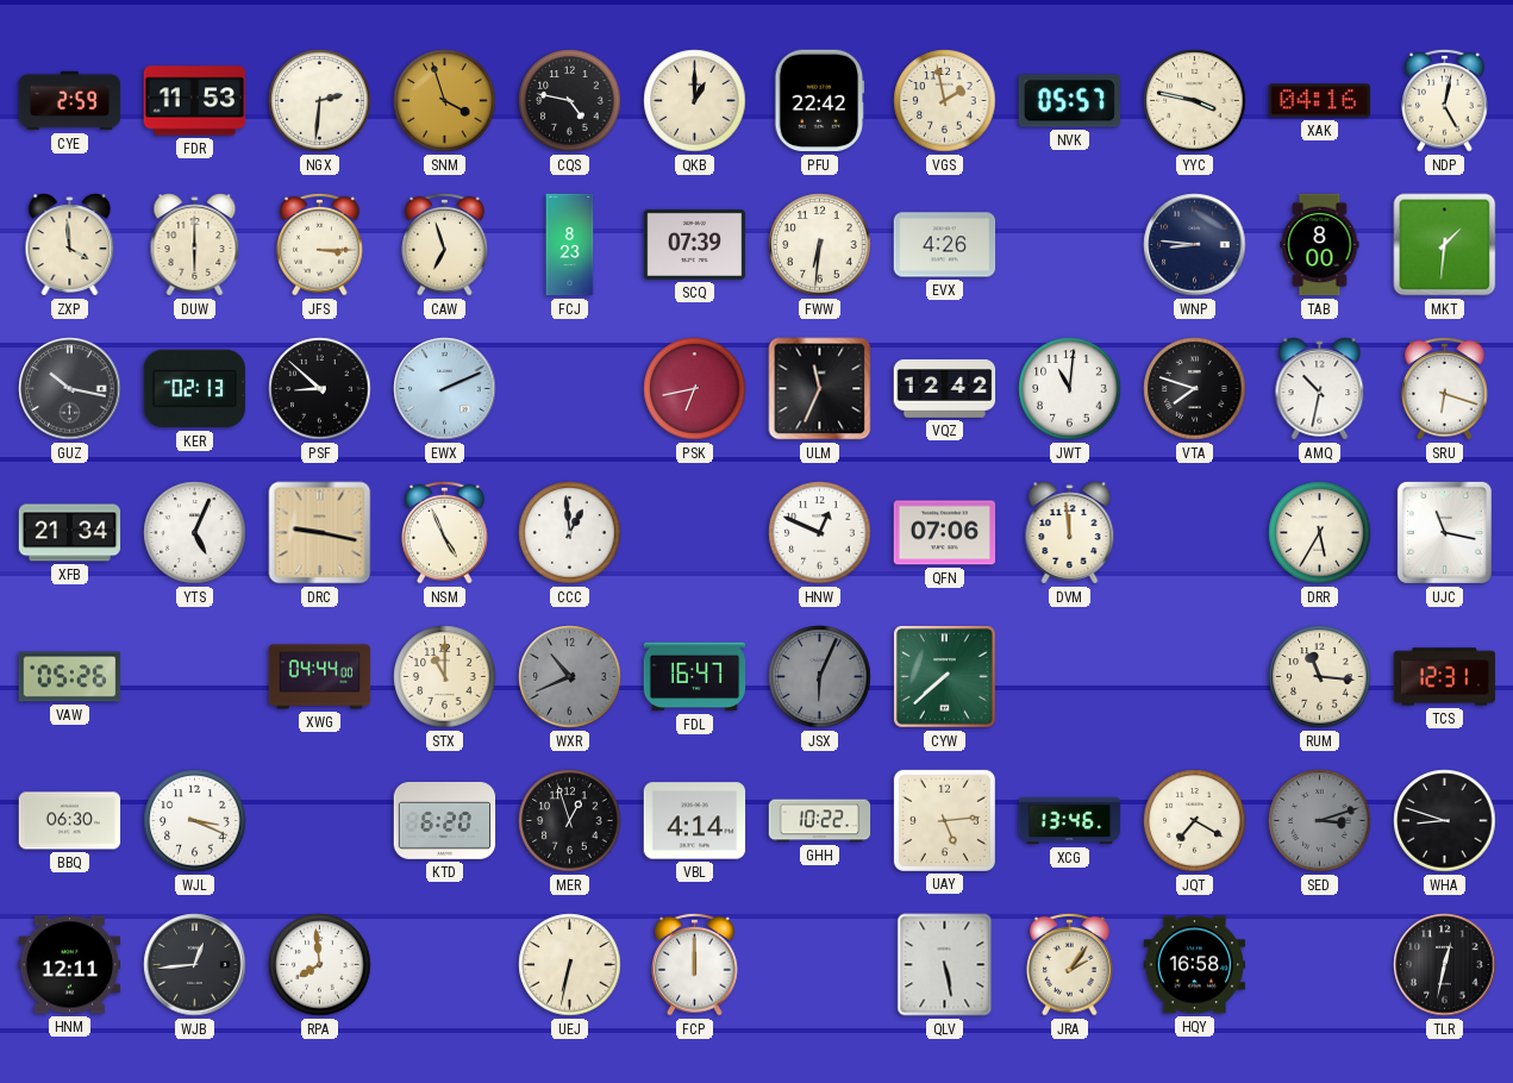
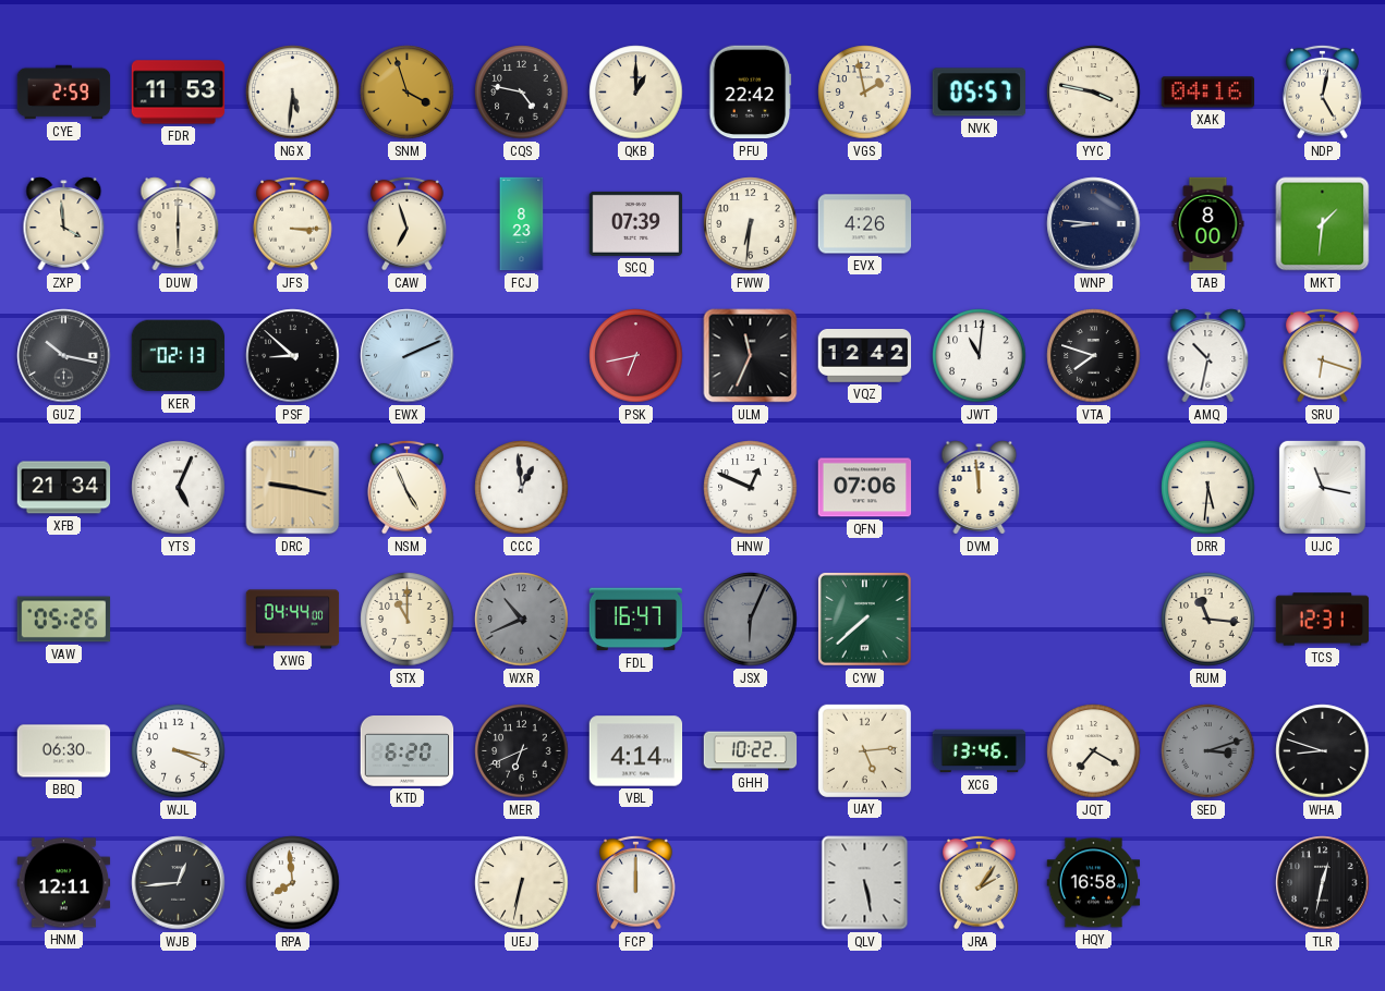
NGX: 2:31 -> 5:31 (293, 93)
DRR: 5:35 -> 5:31 (1208, 488)
MER: 12:57 -> 6:41 (522, 751)
